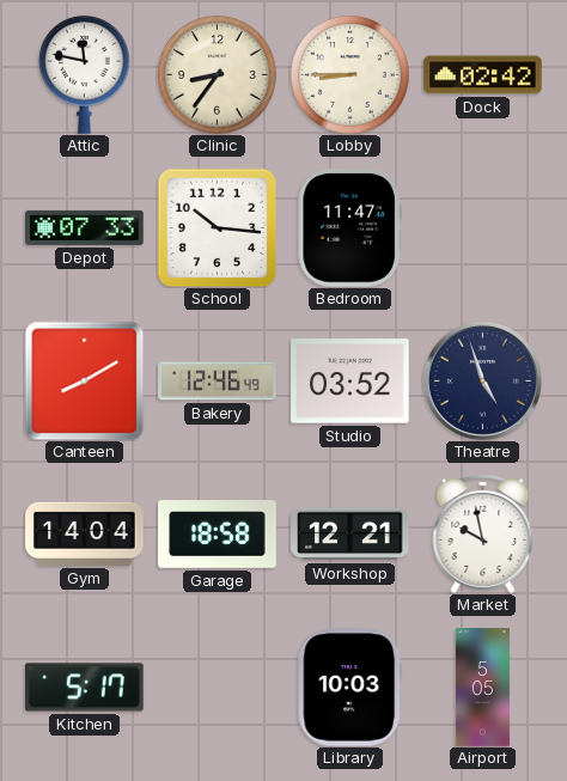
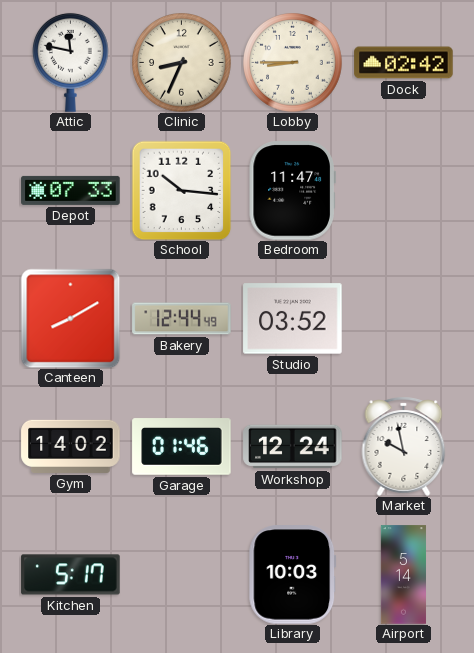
Clinic: 8:36 -> 8:34 (182, 63)
Bakery: 12:46 -> 12:44 (182, 319)
Theatre: 4:57 -> none (482, 380)
Gym: 14:04 -> 14:02 (71, 446)
Garage: 18:58 -> 01:46 (182, 447)
Workshop: 12:21 -> 12:24 (293, 447)
Airport: 5:05 -> 5:14 (403, 575)
